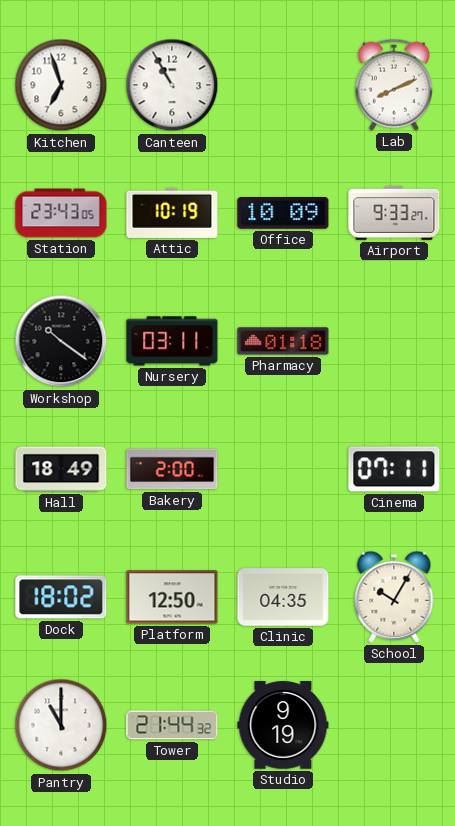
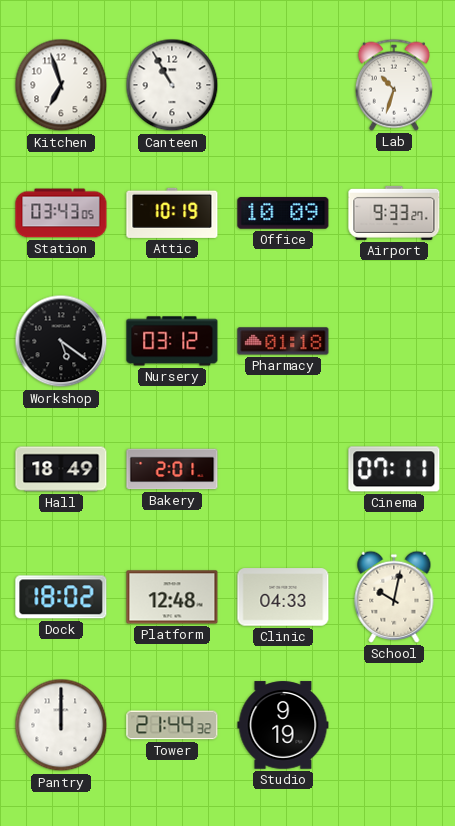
Lab: 8:11 -> 10:33 (394, 85)
Station: 23:43 -> 03:43 (61, 213)
Workshop: 10:21 -> 5:21 (61, 341)
Nursery: 03:11 -> 03:12 (172, 341)
Bakery: 2:00 -> 2:01 (172, 469)
Platform: 12:50 -> 12:48 (172, 597)
Clinic: 04:35 -> 04:33 (283, 597)
School: 10:05 -> 10:02 (394, 597)
Pantry: 11:00 -> 12:00 (61, 725)
